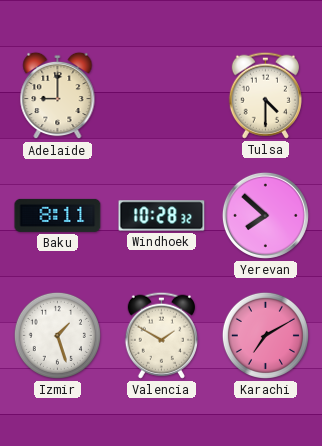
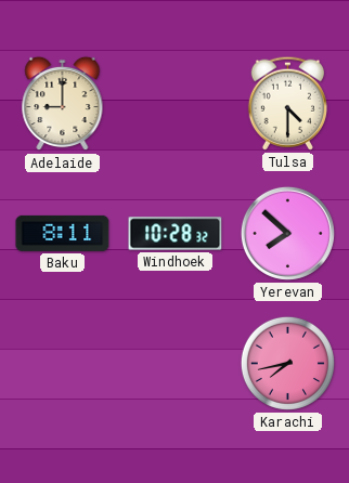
Izmir: 1:27 -> none (57, 335)
Valencia: 1:50 -> none (161, 335)
Karachi: 7:10 -> 7:43 (287, 363)
